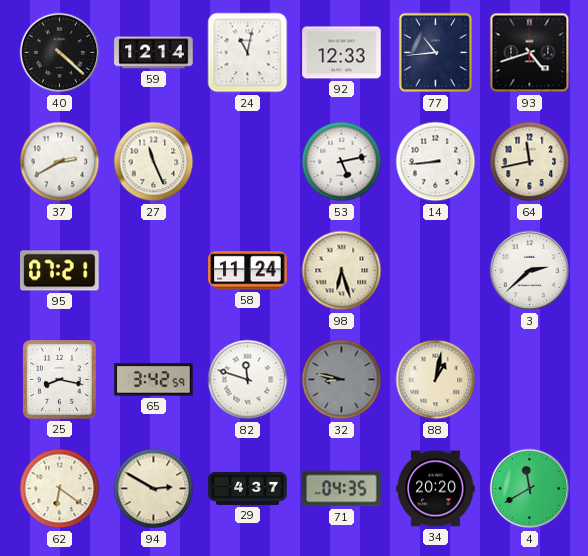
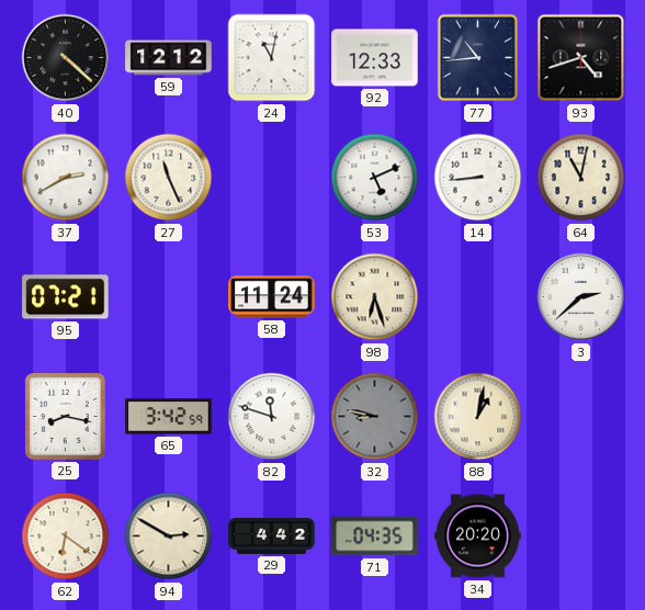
59: 12:14 -> 12:12 (169, 58)
53: 5:13 -> 5:11 (375, 178)
64: 11:43 -> 11:02 (581, 178)
29: 4:37 -> 4:42 (272, 535)
4: 11:40 -> none (530, 489)
